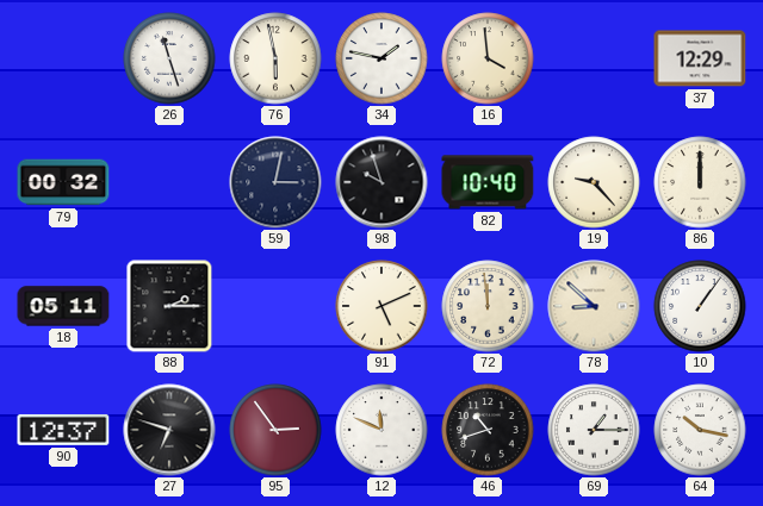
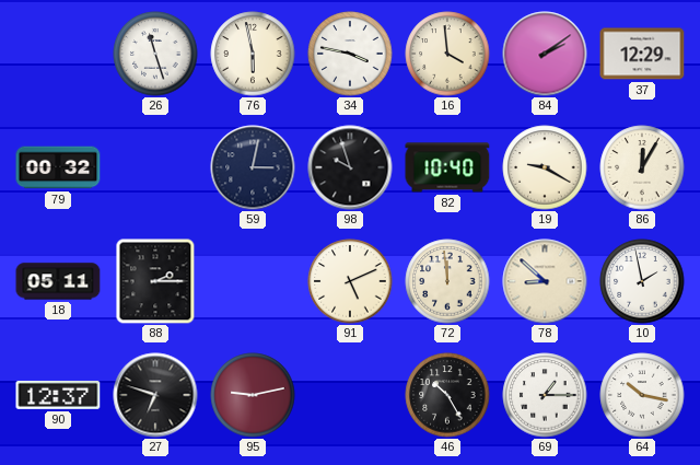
34: 1:47 -> 3:47 (350, 54)
84: none -> 2:09 (545, 54)
19: 9:23 -> 9:20 (545, 167)
86: 12:00 -> 12:05 (642, 167)
10: 1:06 -> 1:58 (642, 281)
95: 2:54 -> 9:13 (253, 395)
12: 11:49 -> none (381, 430)
46: 10:42 -> 10:25 (447, 395)
